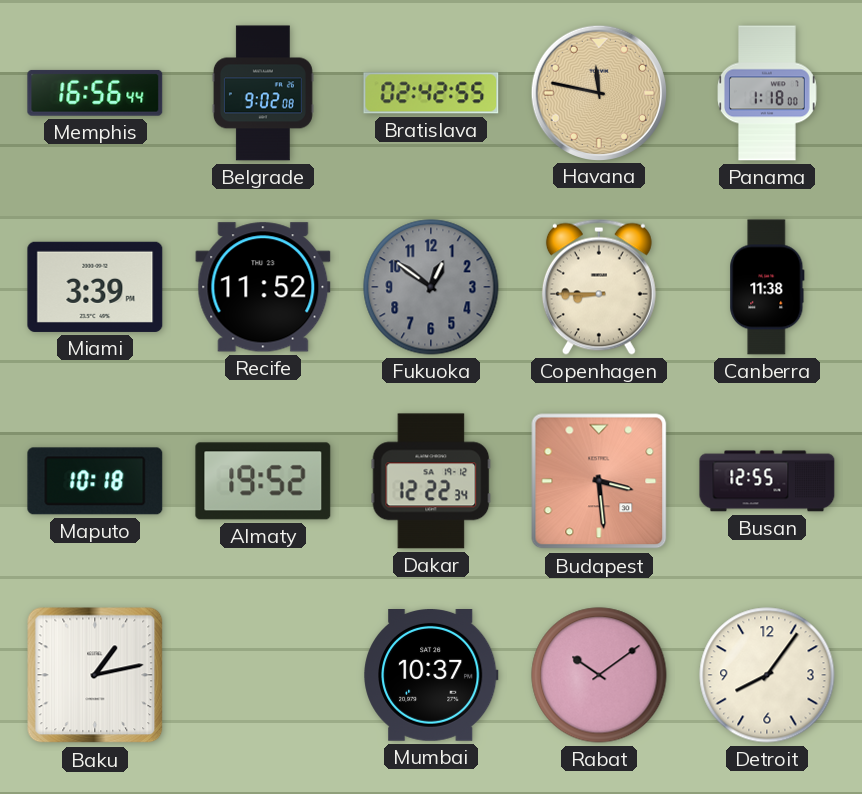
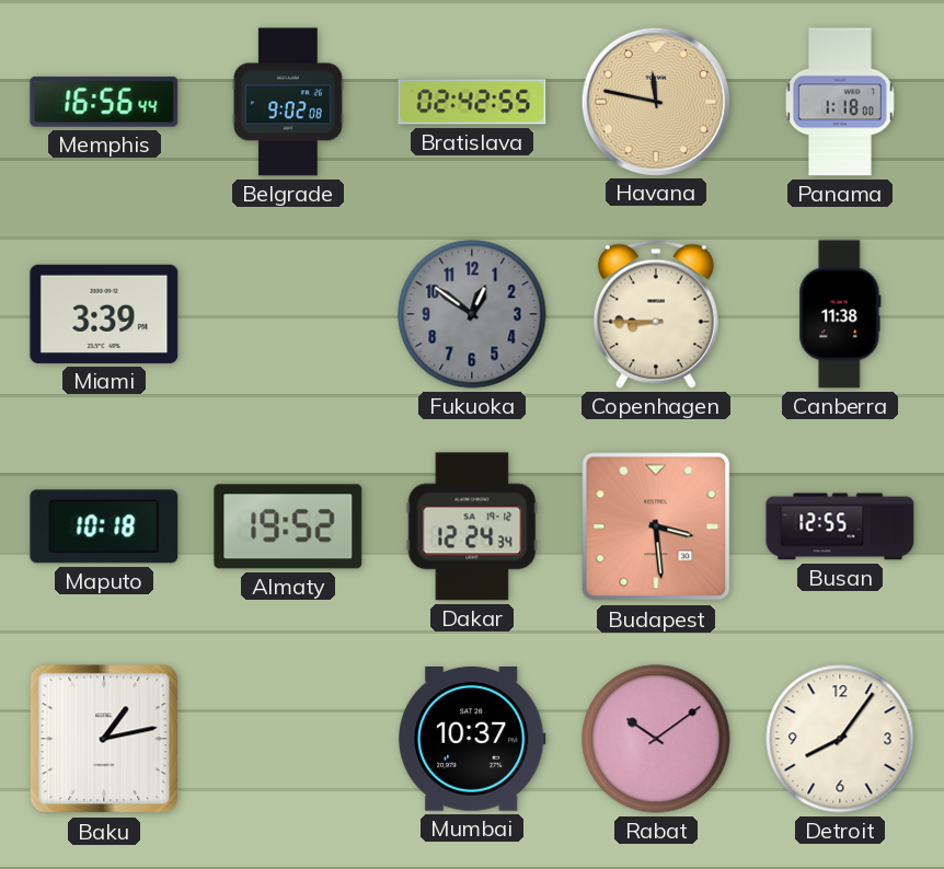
Recife: 11:52 -> none (263, 287)
Dakar: 12:22 -> 12:24 (472, 526)
